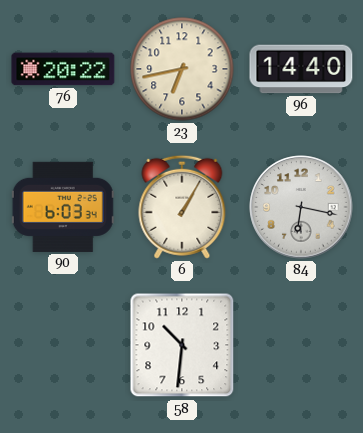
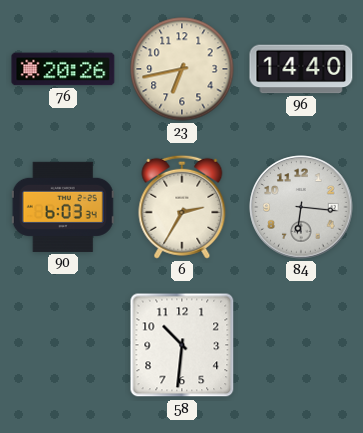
76: 20:22 -> 20:26 (63, 69)
6: 1:05 -> 2:35 (182, 207)
84: 6:17 -> 6:16 (301, 207)
